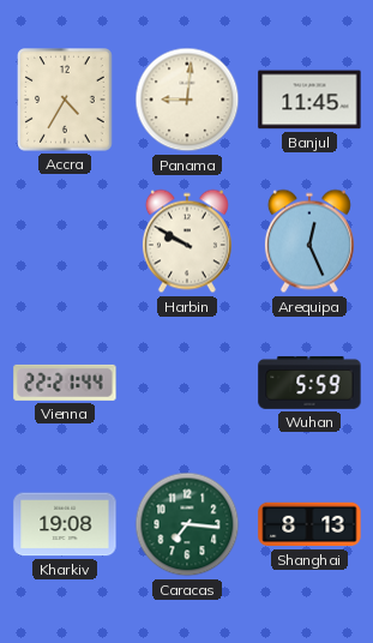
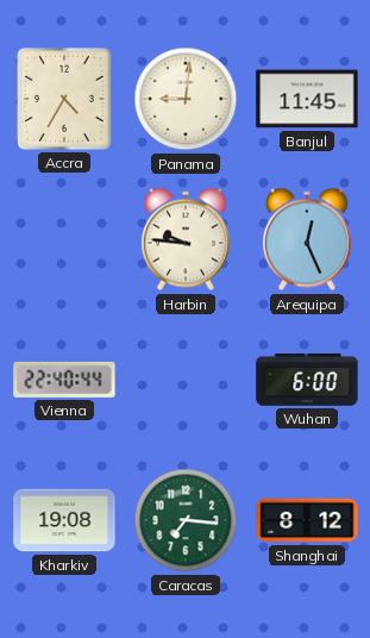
Harbin: 9:50 -> 9:46 (186, 239)
Vienna: 22:21 -> 22:40 (64, 380)
Wuhan: 5:59 -> 6:00 (307, 380)
Shanghai: 8:13 -> 8:12 (307, 520)
